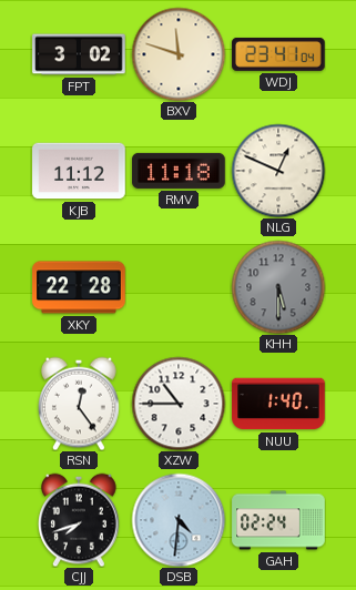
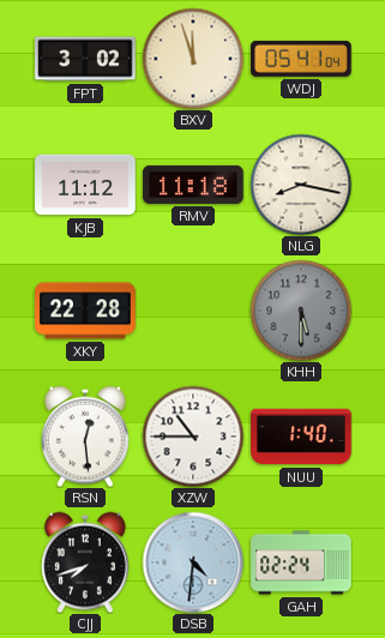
BXV: 11:48 -> 11:57 (193, 59)
WDJ: 23:41 -> 05:41 (301, 59)
NLG: 12:49 -> 8:17 (301, 185)
RSN: 12:24 -> 12:29 (86, 437)
